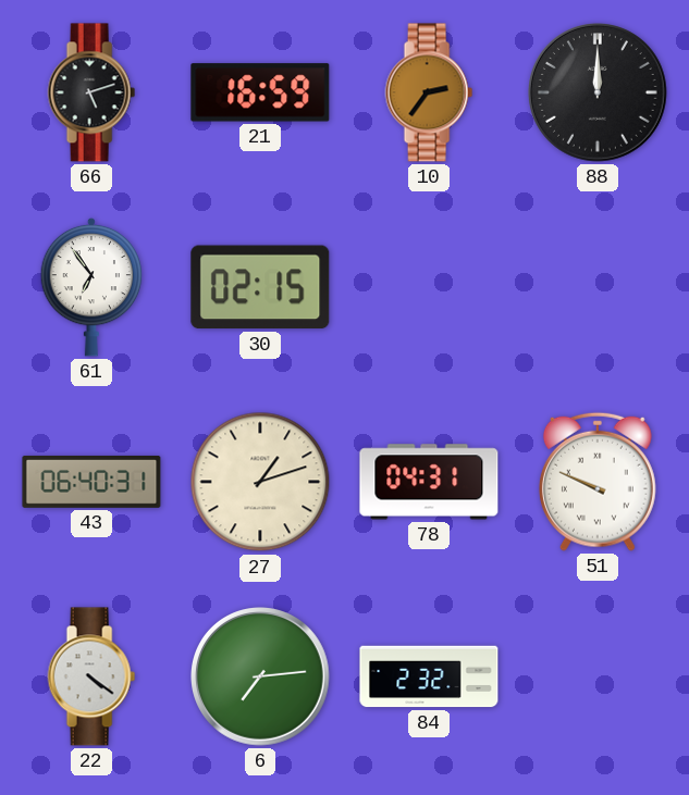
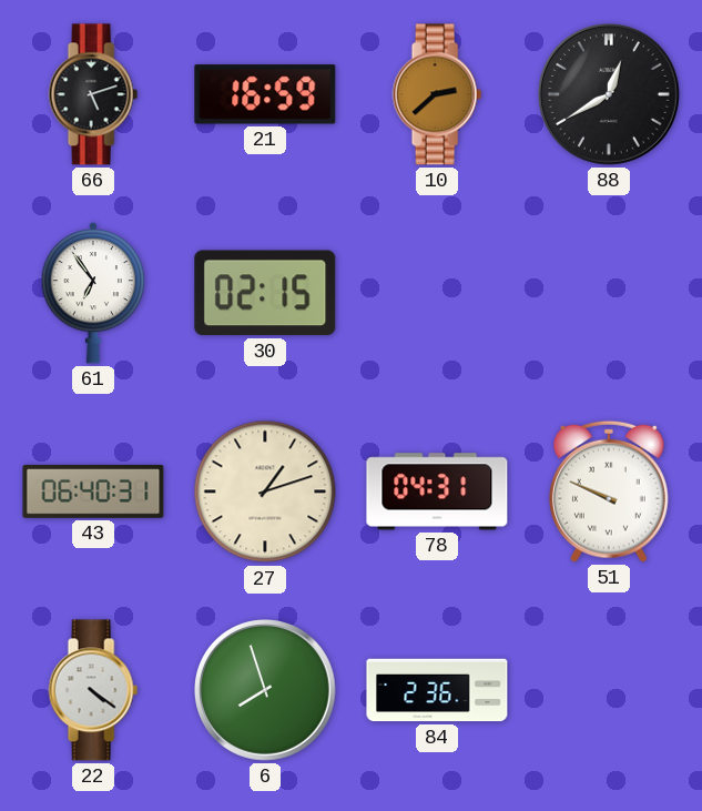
10: 2:36 -> 2:38 (437, 94)
88: 12:00 -> 12:40 (610, 95)
6: 7:14 -> 7:57 (266, 691)
84: 2:32 -> 2:36 (437, 690)
